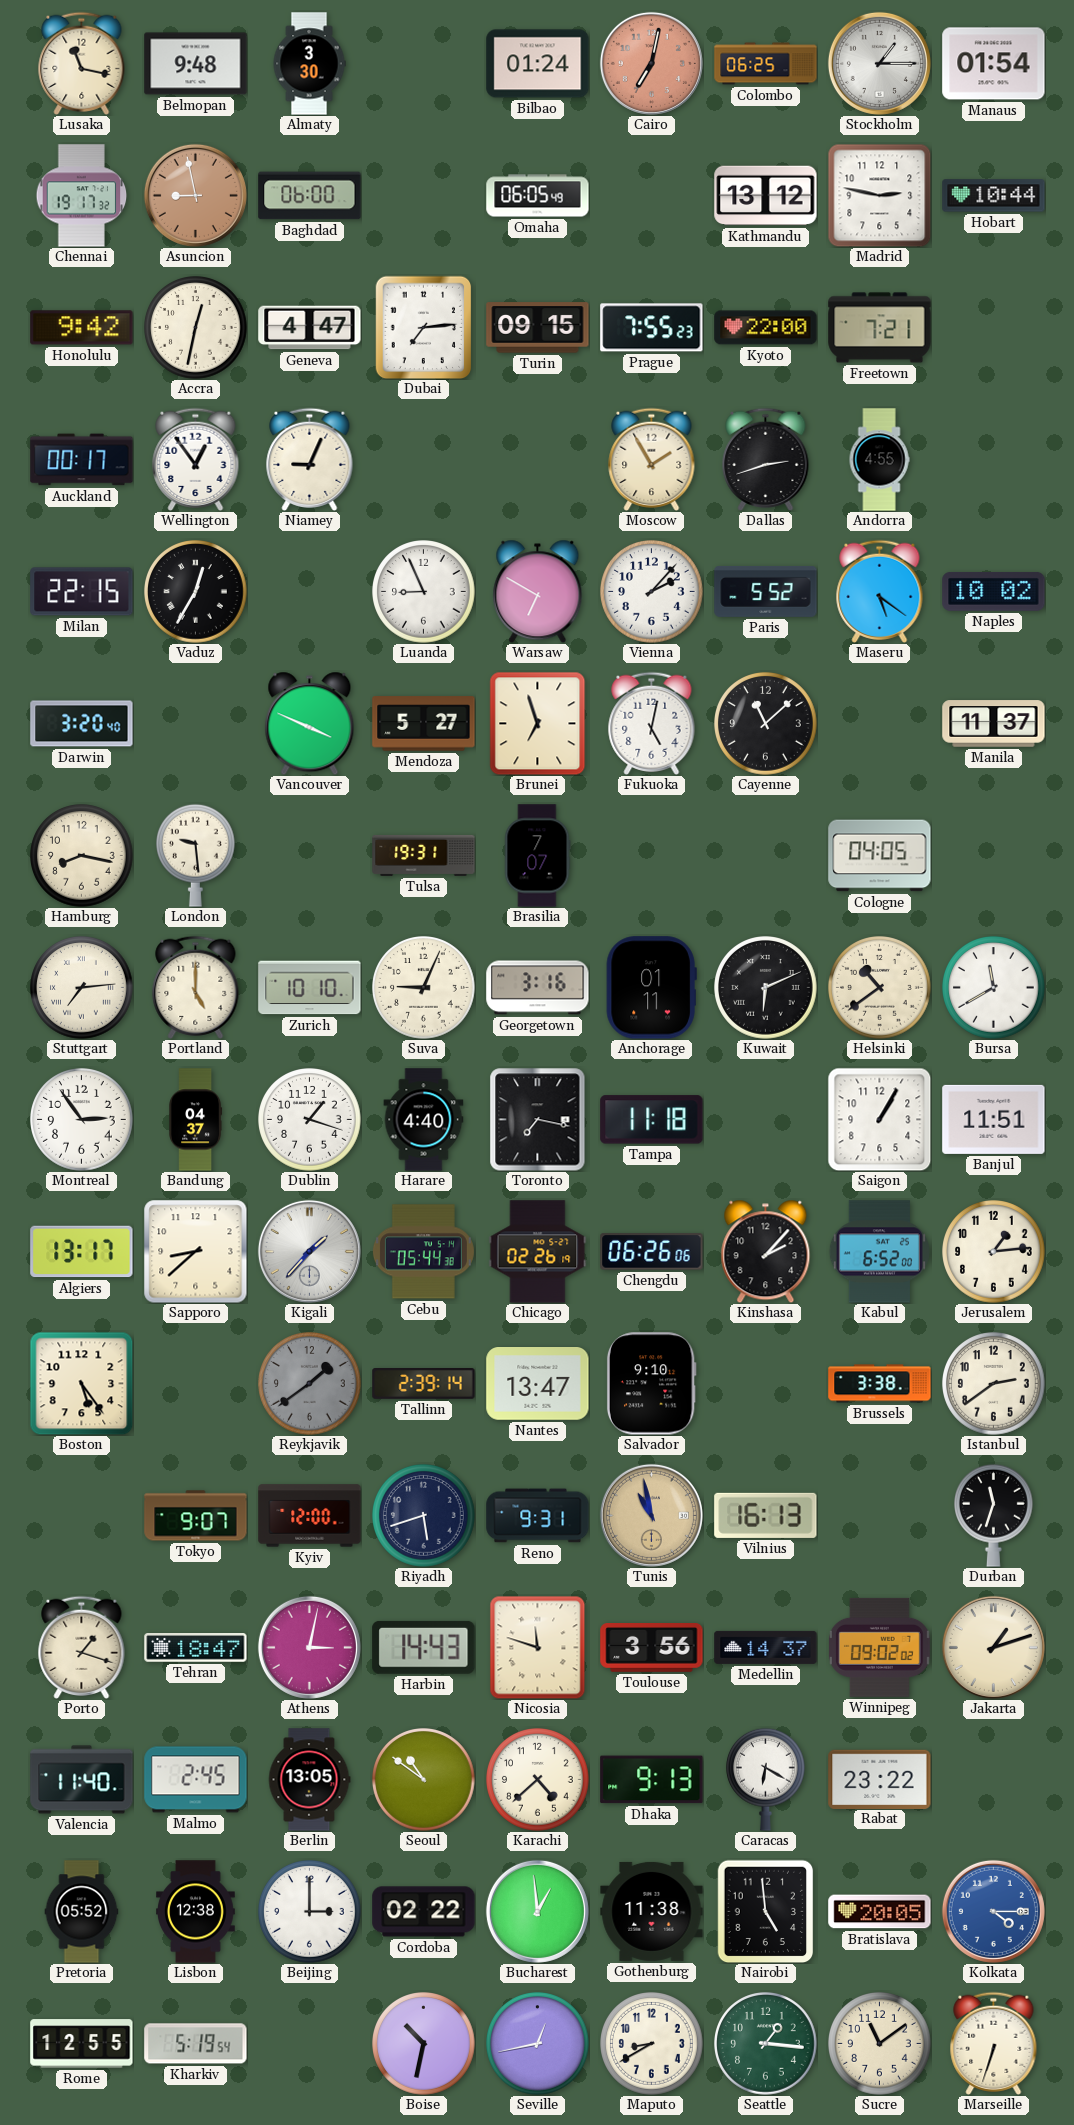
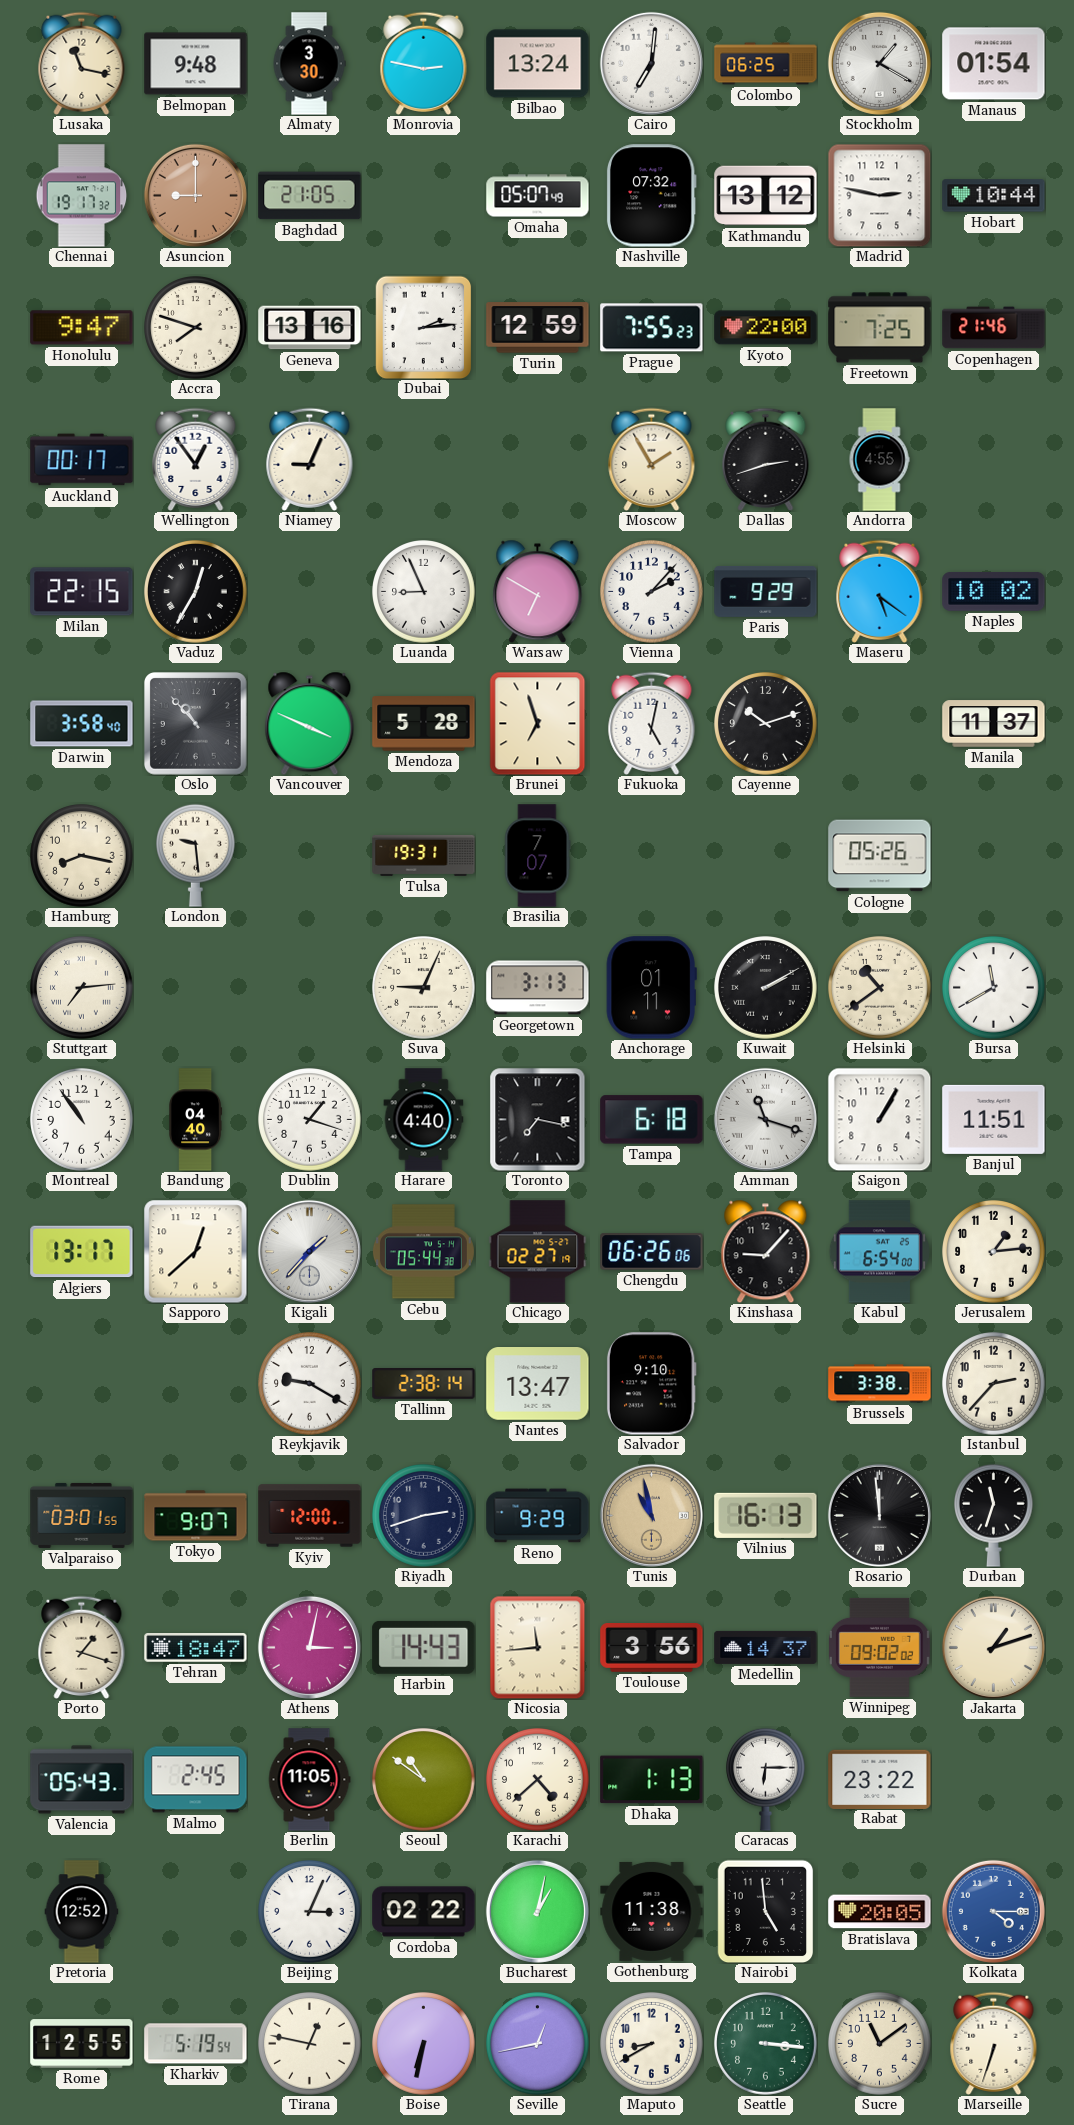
Monrovia: none -> 2:47 (424, 63)
Bilbao: 01:24 -> 13:24 (538, 64)
Cairo: 7:02 -> 7:01 (651, 63)
Cairo dial: salmon -> white (651, 63)
Stockholm: 1:15 -> 1:20 (879, 63)
Asuncion: 8:58 -> 9:00 (195, 195)
Baghdad: 06:00 -> 21:05 (310, 196)
Omaha: 06:05 -> 05:07 (538, 196)
Nashville: none -> 07:32 (651, 196)
Honolulu: 9:42 -> 9:47 (82, 328)
Accra: 12:32 -> 7:48 (196, 328)
Geneva: 4:47 -> 13:16 (310, 328)
Dubai: 7:14 -> 2:14 (424, 327)
Turin: 09:15 -> 12:59 (538, 328)
Freetown: 7:21 -> 7:25 (880, 328)
Copenhagen: none -> 21:46 (994, 328)
Paris: 5:52 -> 9:29 (766, 591)
Darwin: 3:20 -> 3:58 (82, 724)
Oslo: none -> 10:53 (196, 724)
Mendoza: 5:27 -> 5:28 (424, 724)
Cayenne: 11:08 -> 10:12 (766, 724)
Cologne: 04:05 -> 05:26 (880, 856)
Portland: 5:00 -> none (196, 987)
Zurich: 10:10 -> none (310, 988)
Georgetown: 3:16 -> 3:13 (538, 988)
Kuwait: 6:11 -> 2:10 (766, 988)
Montreal: 2:54 -> 10:54 (82, 1120)
Bandung: 04:37 -> 04:40 (196, 1120)
Tampa: 11:18 -> 6:18 (652, 1120)
Amman: none -> 11:18 (765, 1119)
Sapporo: 8:38 -> 12:38 (196, 1252)
Chicago: 02:26 -> 02:27 (538, 1252)
Kinshasa: 2:07 -> 9:07 (766, 1251)
Kabul: 6:52 -> 6:54 (879, 1252)
Boston: 5:24 -> none (81, 1383)
Reykjavik: 1:39 -> 9:20 (310, 1384)
Reykjavik dial: grey -> white (310, 1384)
Tallinn: 2:39 -> 2:38 (424, 1384)
Istanbul: 2:39 -> 2:37 (994, 1384)
Valparaiso: none -> 03:01 (82, 1515)
Riyadh: 5:42 -> 2:42 (424, 1516)
Reno: 9:31 -> 9:29 (538, 1516)
Rosario: none -> 11:59 (879, 1515)
Nicosia: 11:48 -> 11:44 (538, 1647)
Valencia: 11:40 -> 05:43 (82, 1780)
Berlin: 13:05 -> 11:05 (309, 1780)
Dhaka: 9:13 -> 1:13 (652, 1780)
Caracas: 6:20 -> 6:15 (766, 1779)
Pretoria: 05:52 -> 12:52 (82, 1912)
Lisbon: 12:38 -> none (196, 1912)
Beijing: 3:00 -> 3:04 (310, 1912)
Bucharest: 12:59 -> 1:02 (537, 1911)
Tirana: none -> 12:47 (310, 2044)
Boise: 10:32 -> 6:32 (424, 2044)
Seattle: 1:16 -> 3:16 (766, 2044)
